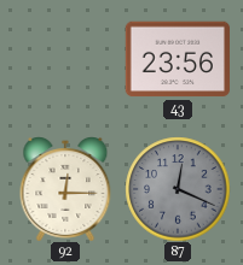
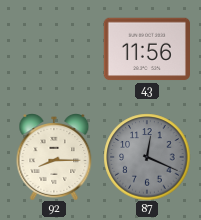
43: 23:56 -> 11:56 (146, 49)
92: 12:15 -> 8:15 (54, 157)
